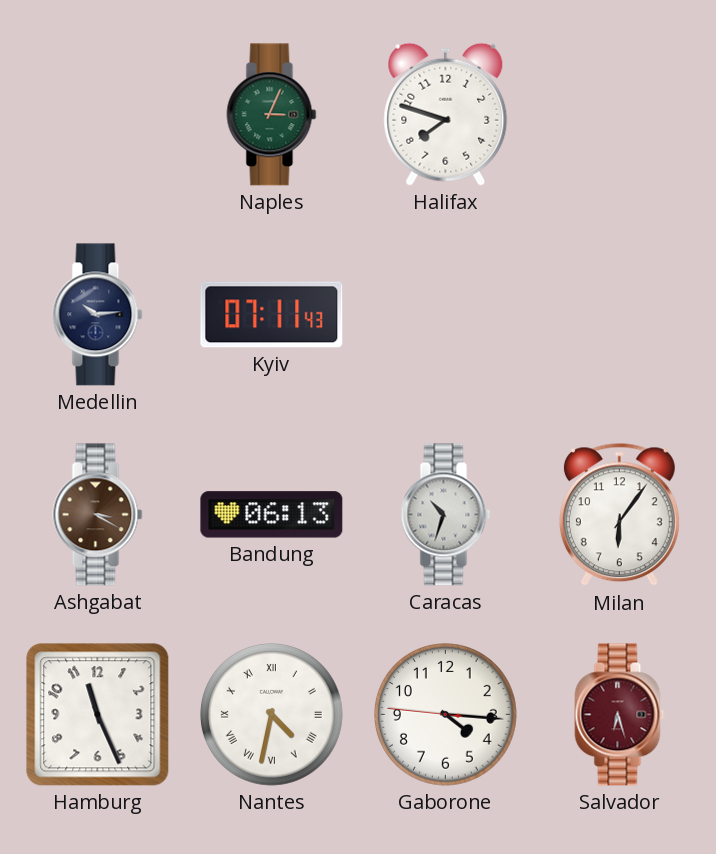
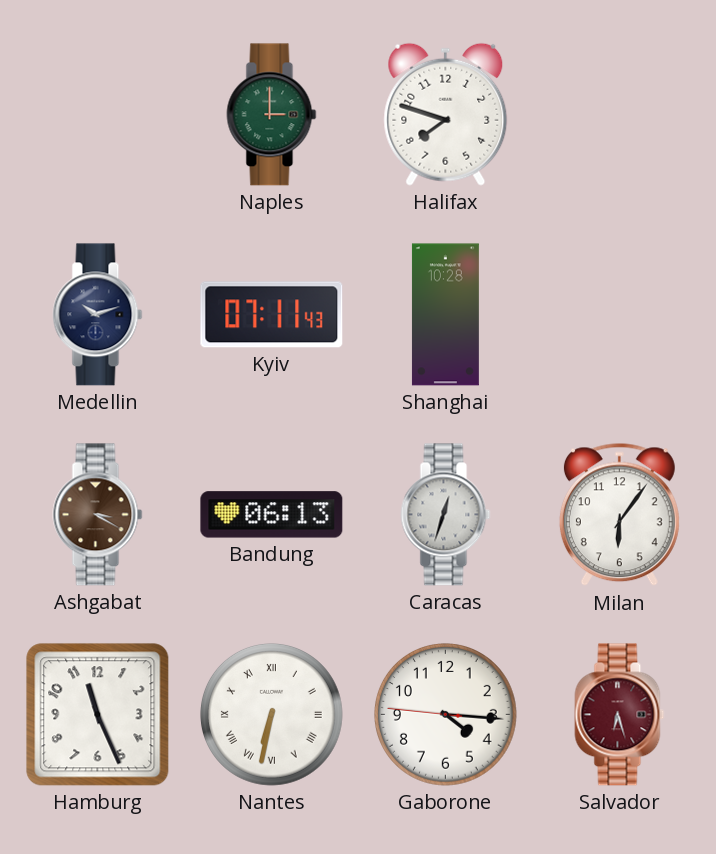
Naples: 3:04 -> 3:00 (272, 115)
Medellin: 10:14 -> 10:12 (98, 315)
Shanghai: none -> 10:28 (445, 315)
Caracas: 10:33 -> 12:33 (446, 515)
Nantes: 4:32 -> 6:32 (272, 715)
